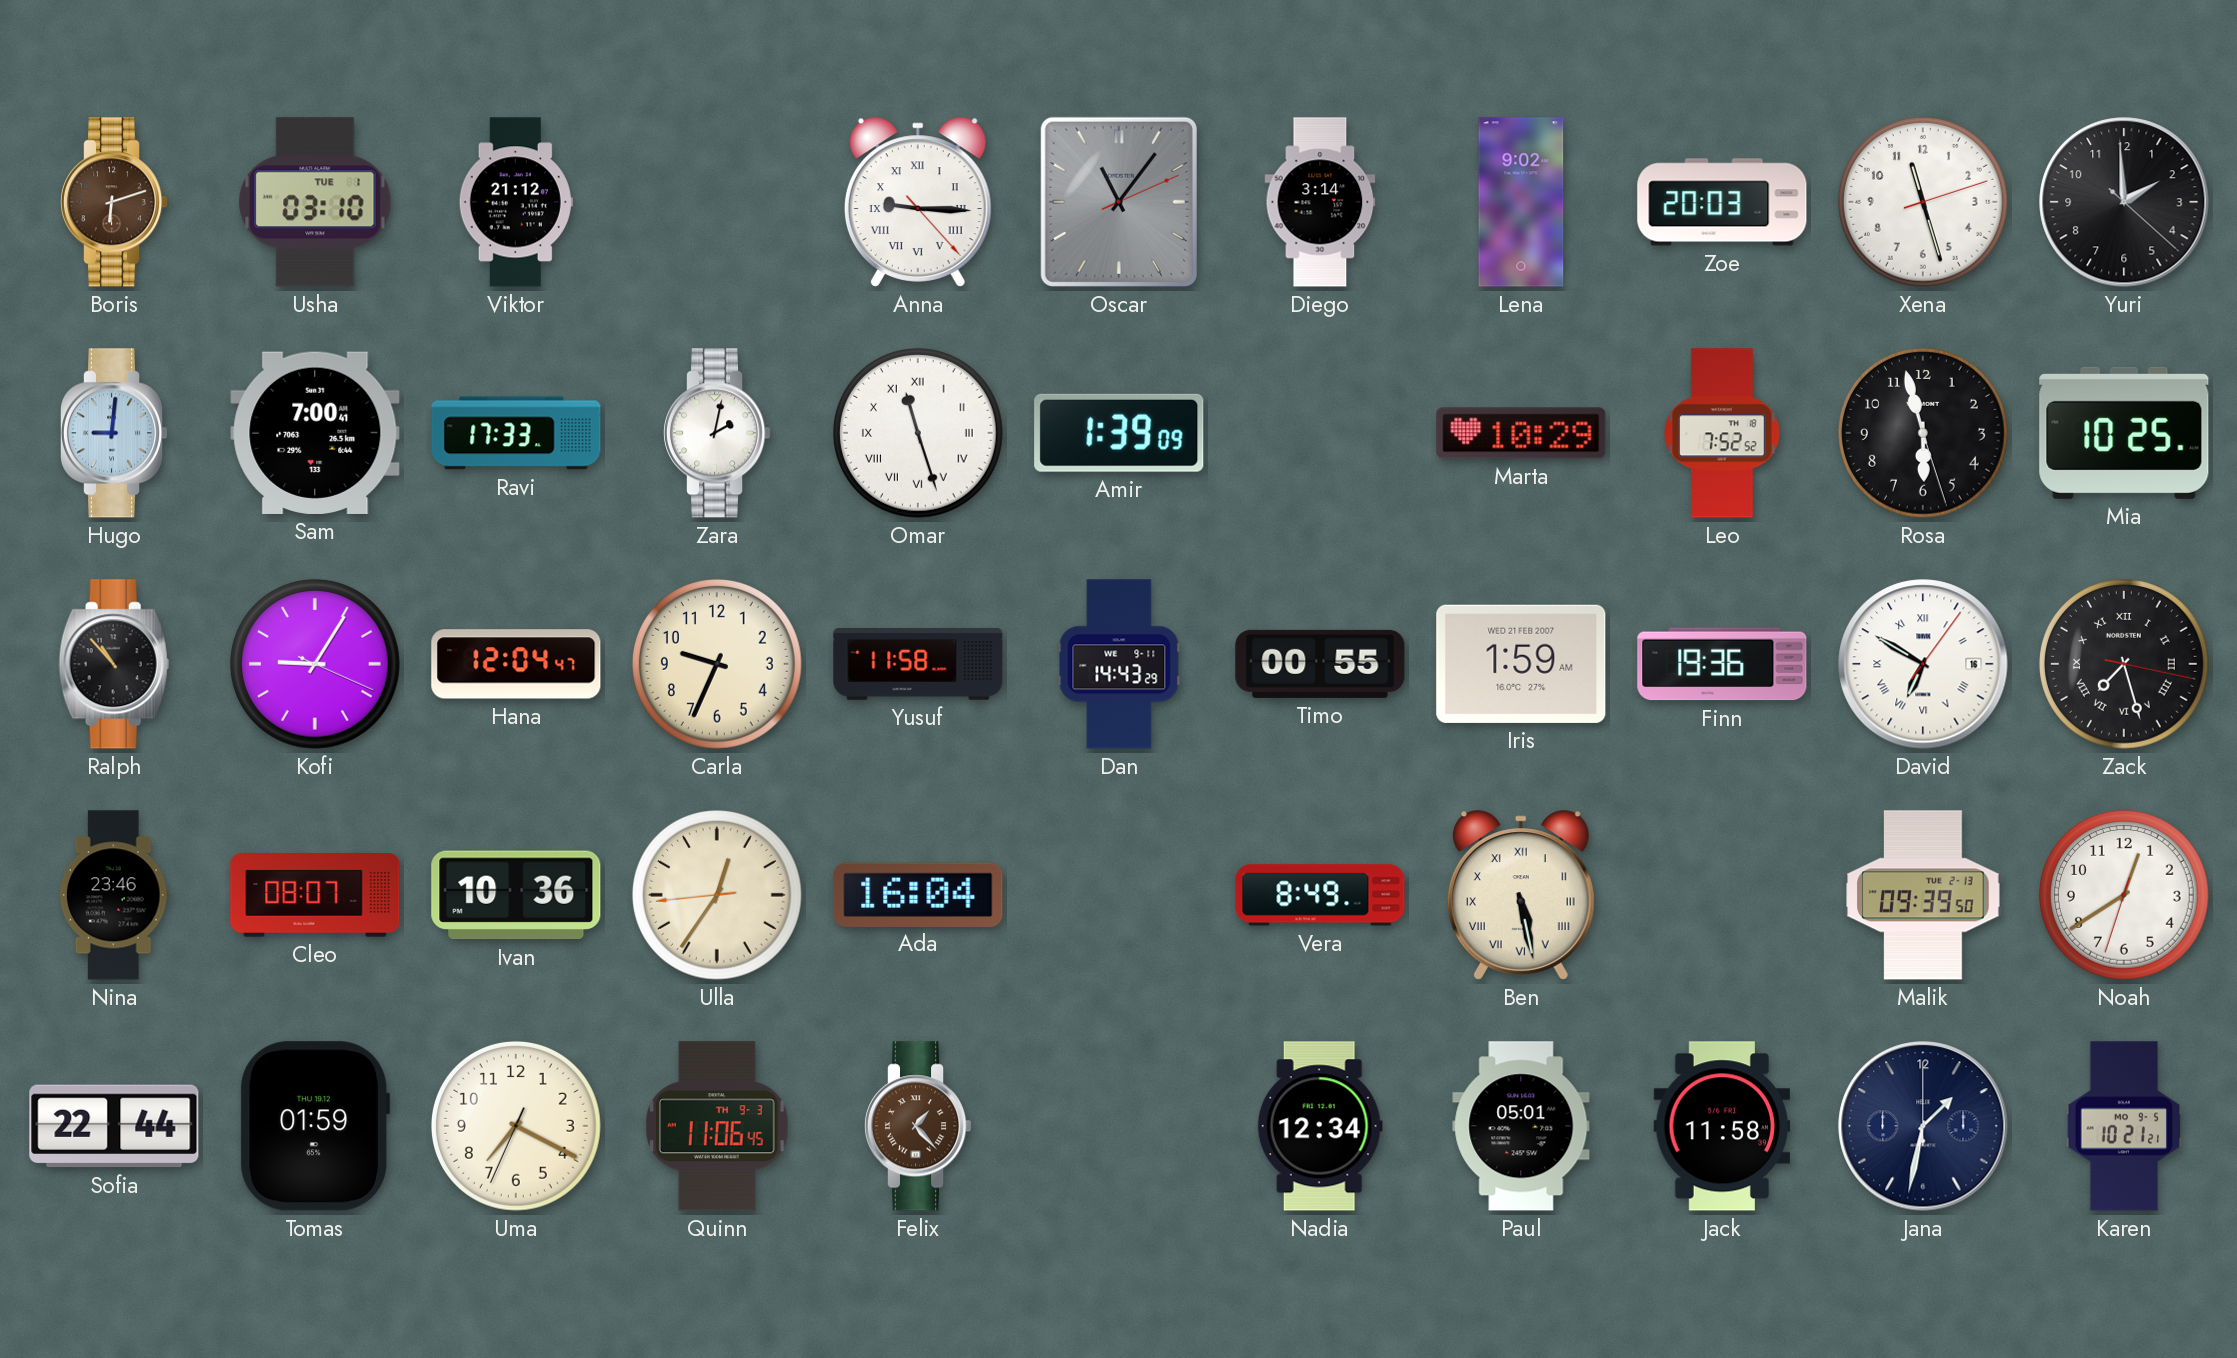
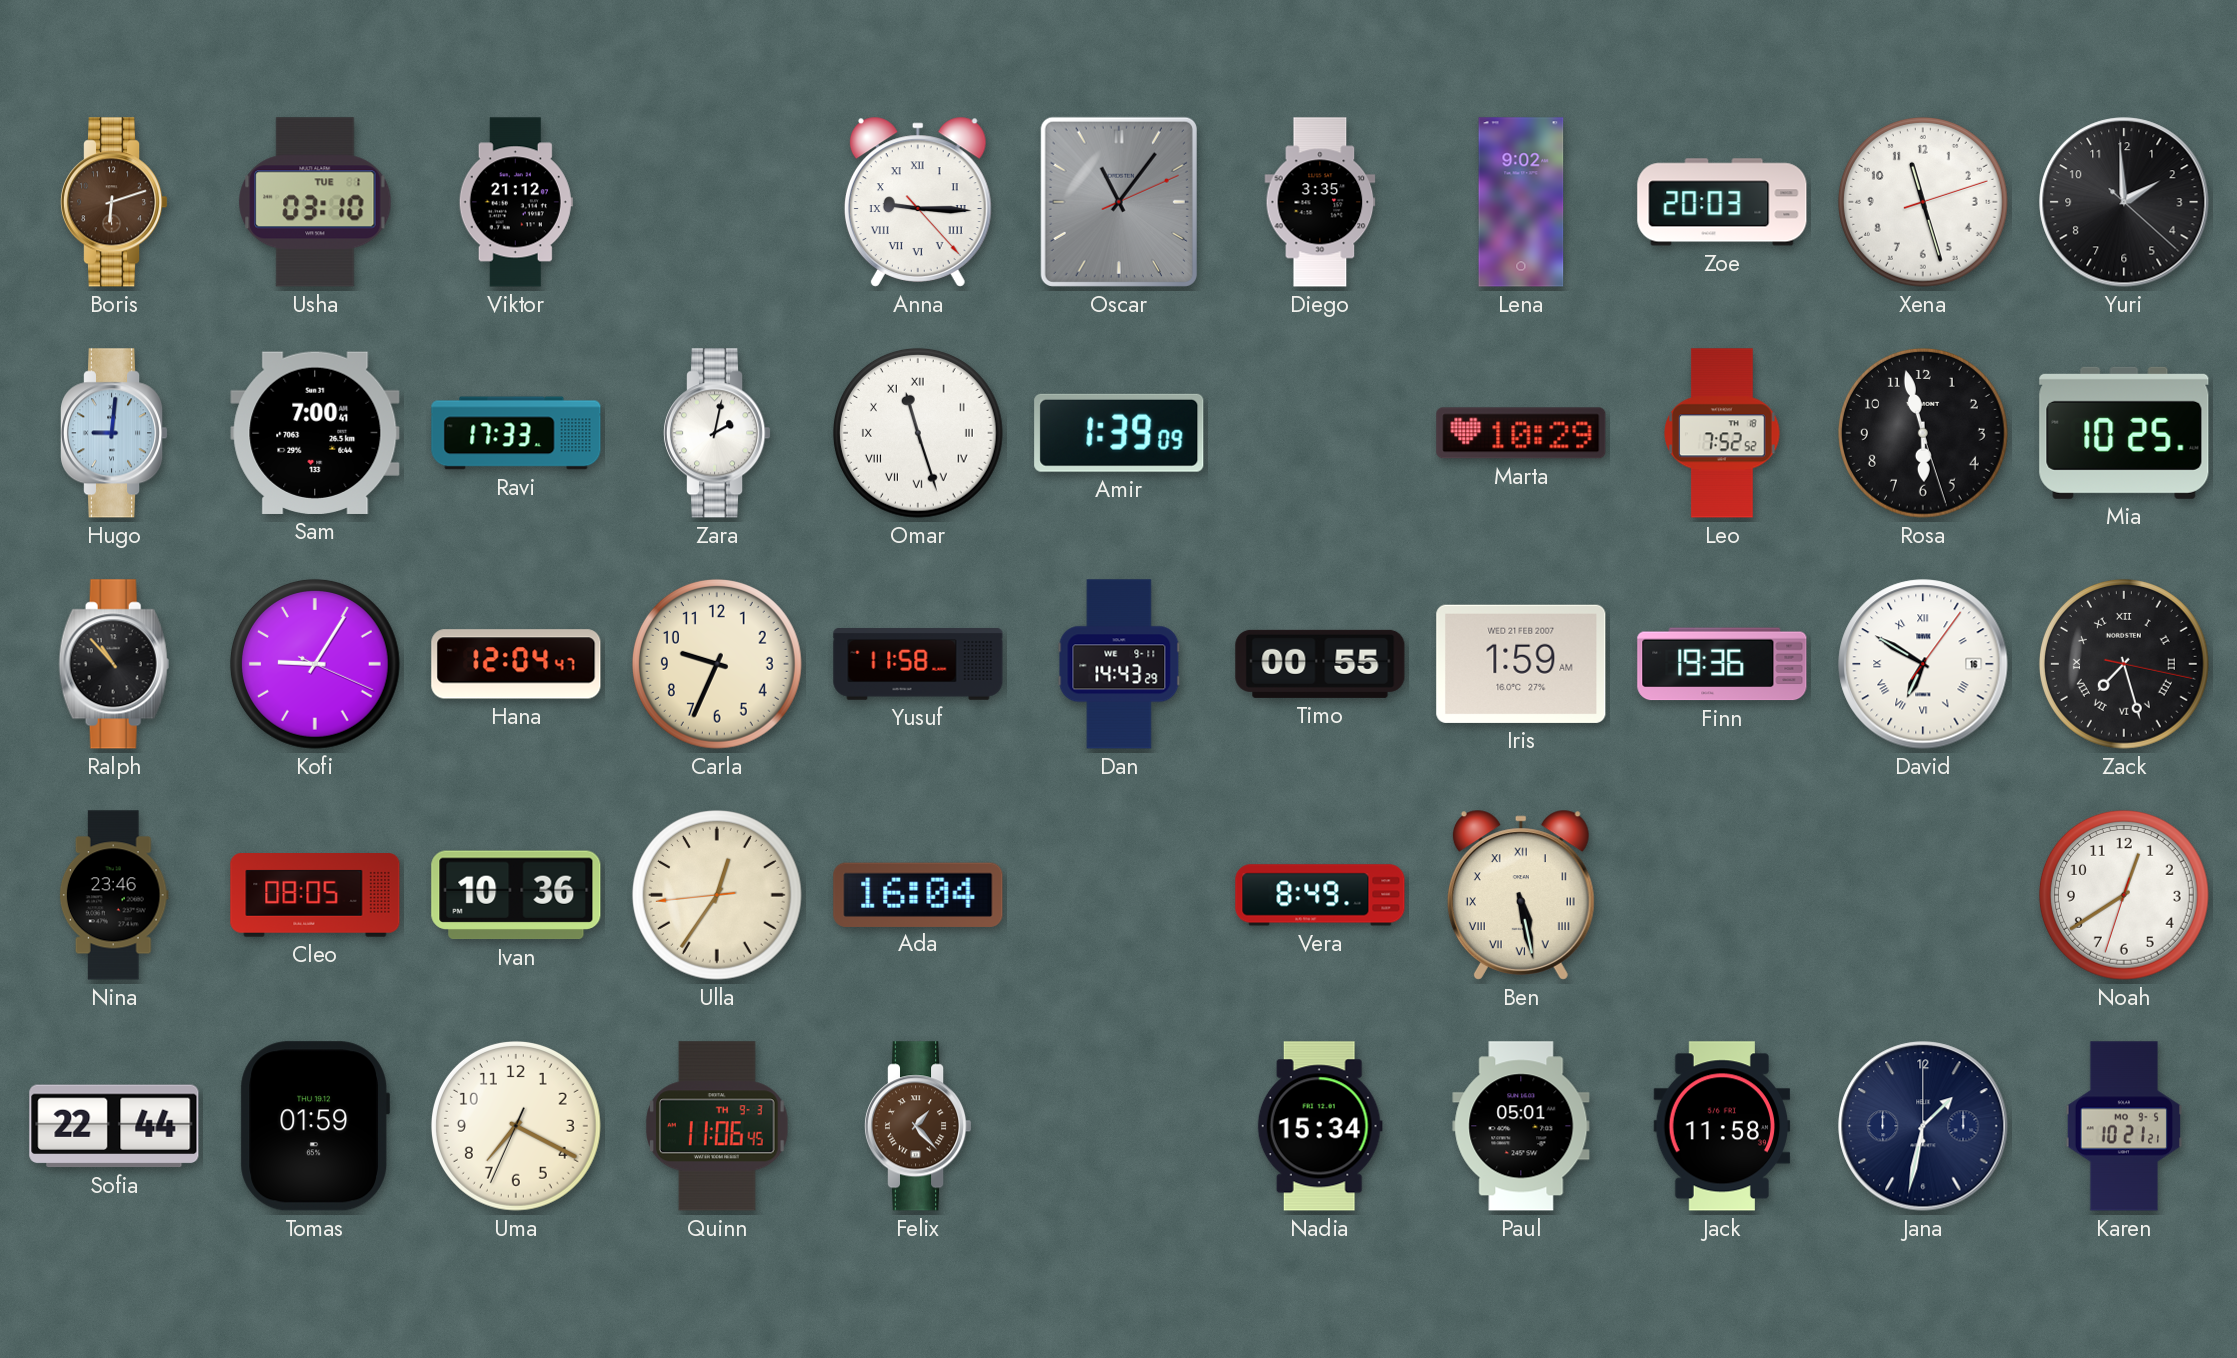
Diego: 3:14 -> 3:35 (1320, 202)
Cleo: 08:07 -> 08:05 (315, 896)
Malik: 09:39 -> none (1923, 895)
Nadia: 12:34 -> 15:34 (1320, 1126)
